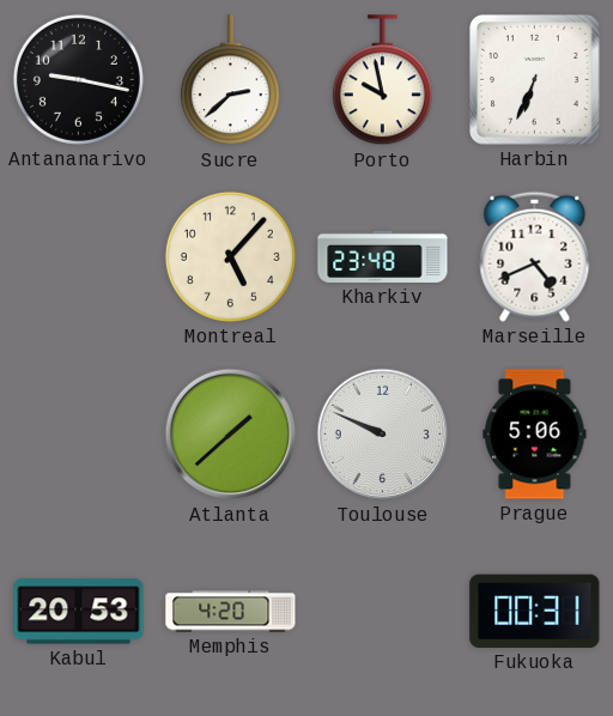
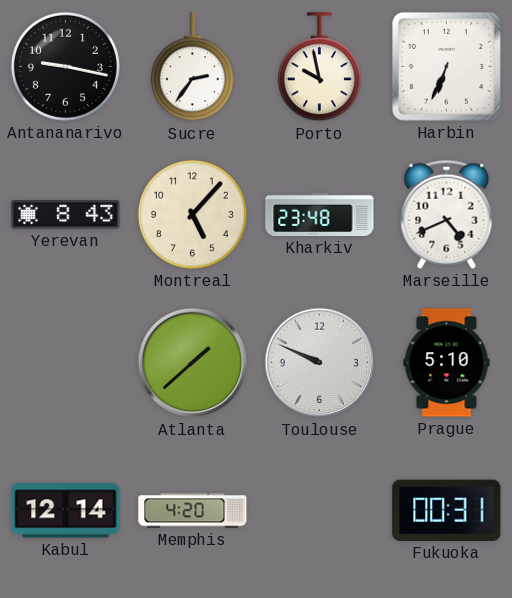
Sucre: 2:38 -> 2:36 (192, 67)
Yerevan: none -> 8:43 (66, 215)
Prague: 5:06 -> 5:10 (447, 363)
Kabul: 20:53 -> 12:14 (66, 511)
